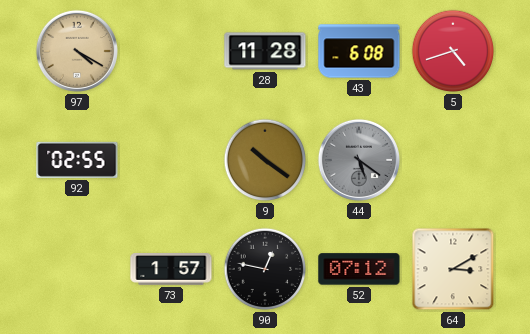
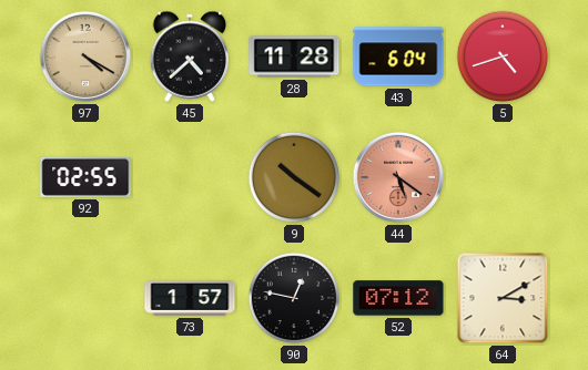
45: none -> 4:38 (189, 56)
43: 6:08 -> 6:04 (398, 56)
44 dial: grey -> salmon (398, 177)
